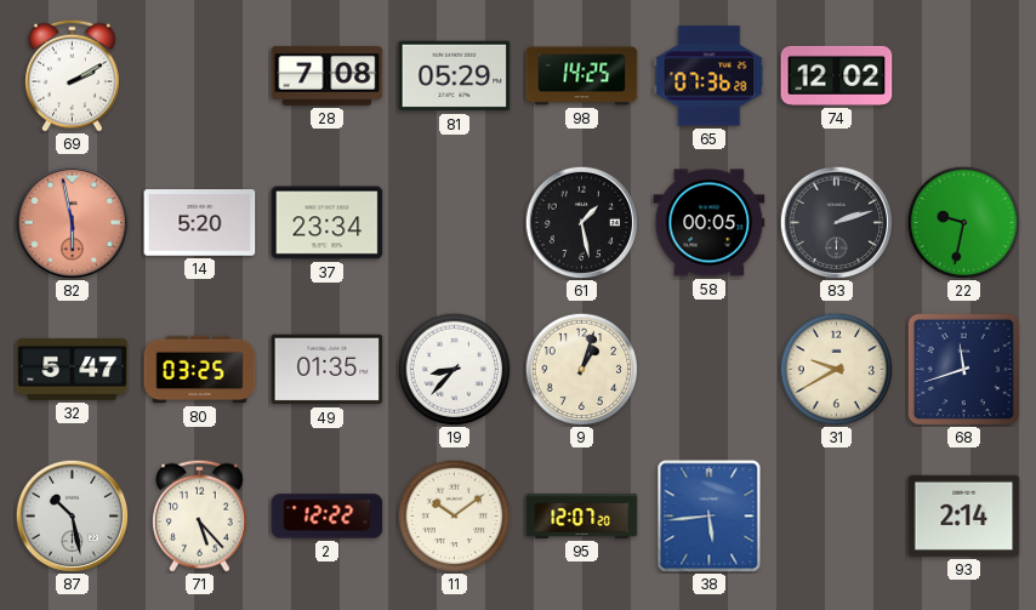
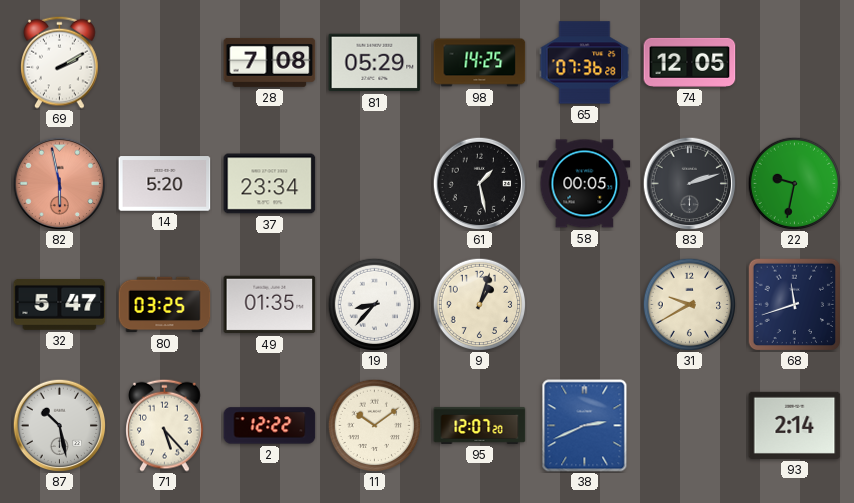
74: 12:02 -> 12:05 (690, 62)
38: 5:44 -> 2:41 (585, 426)
